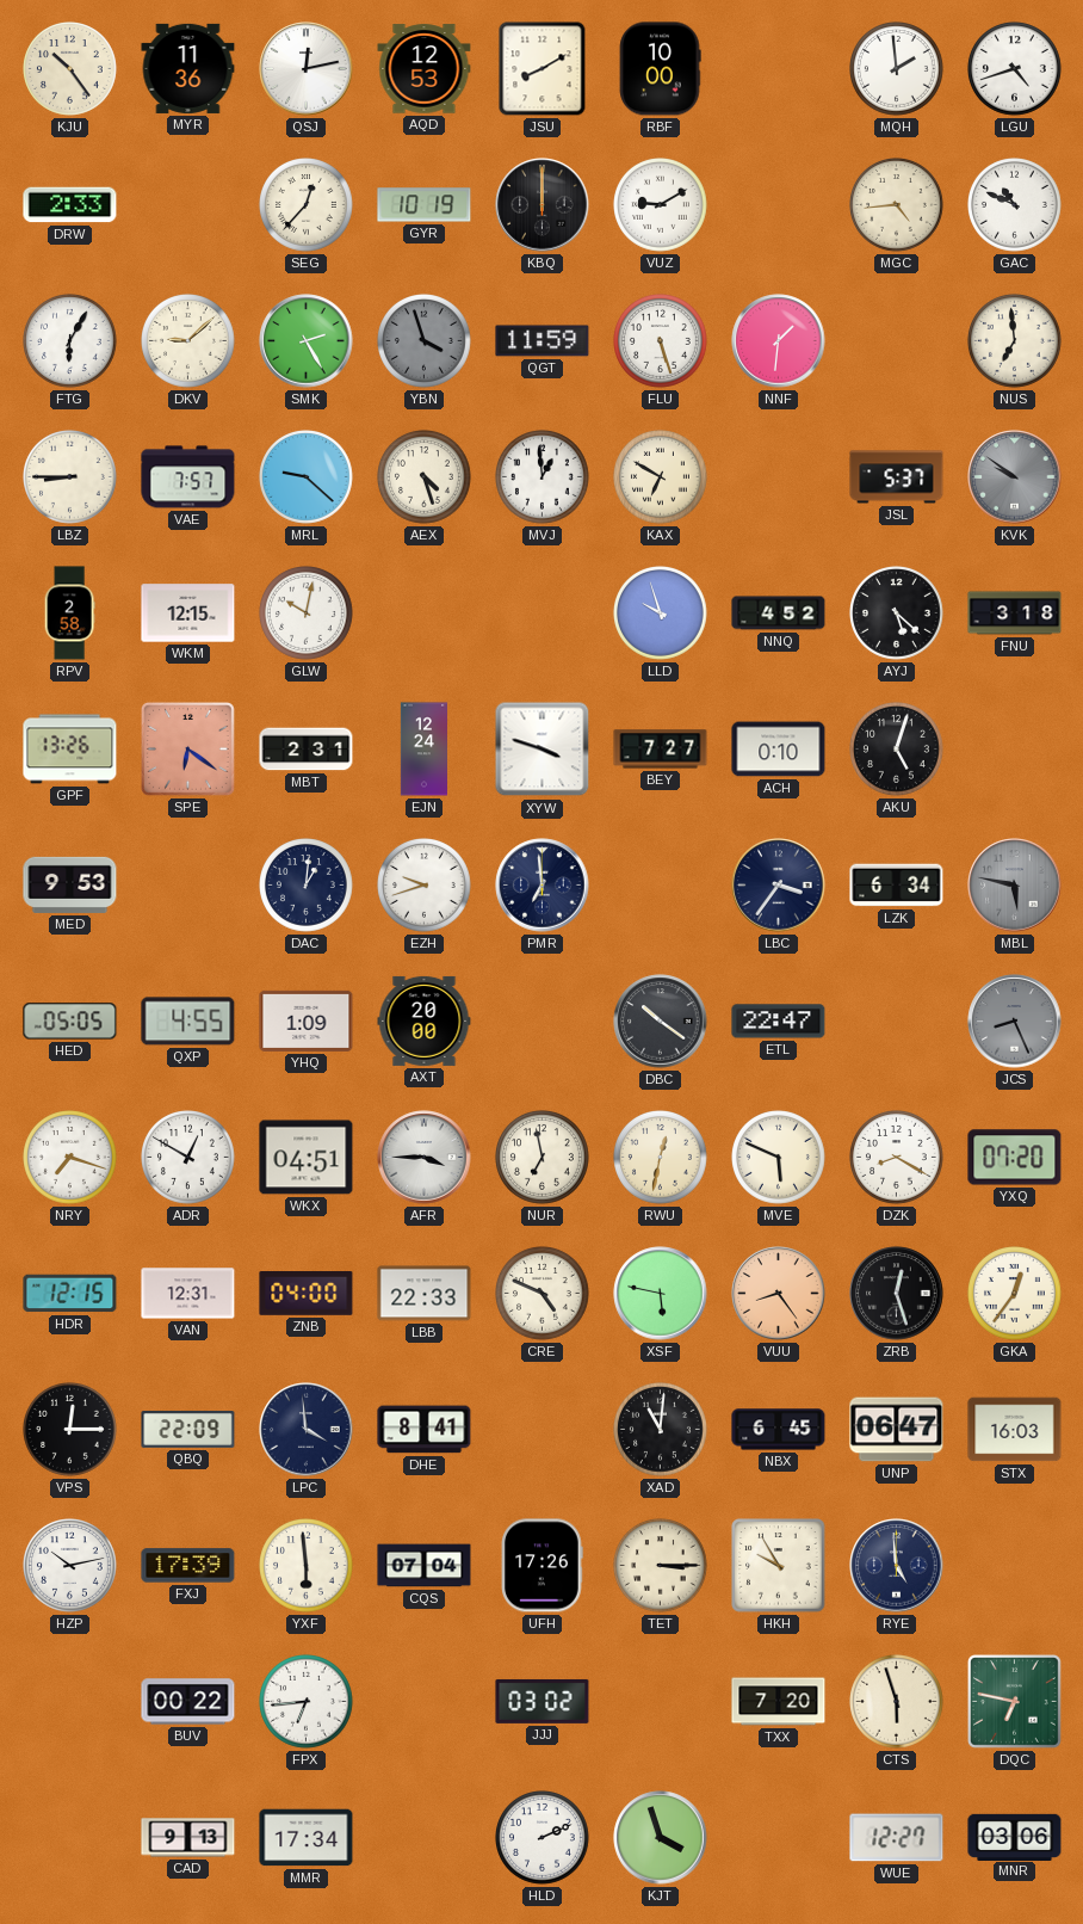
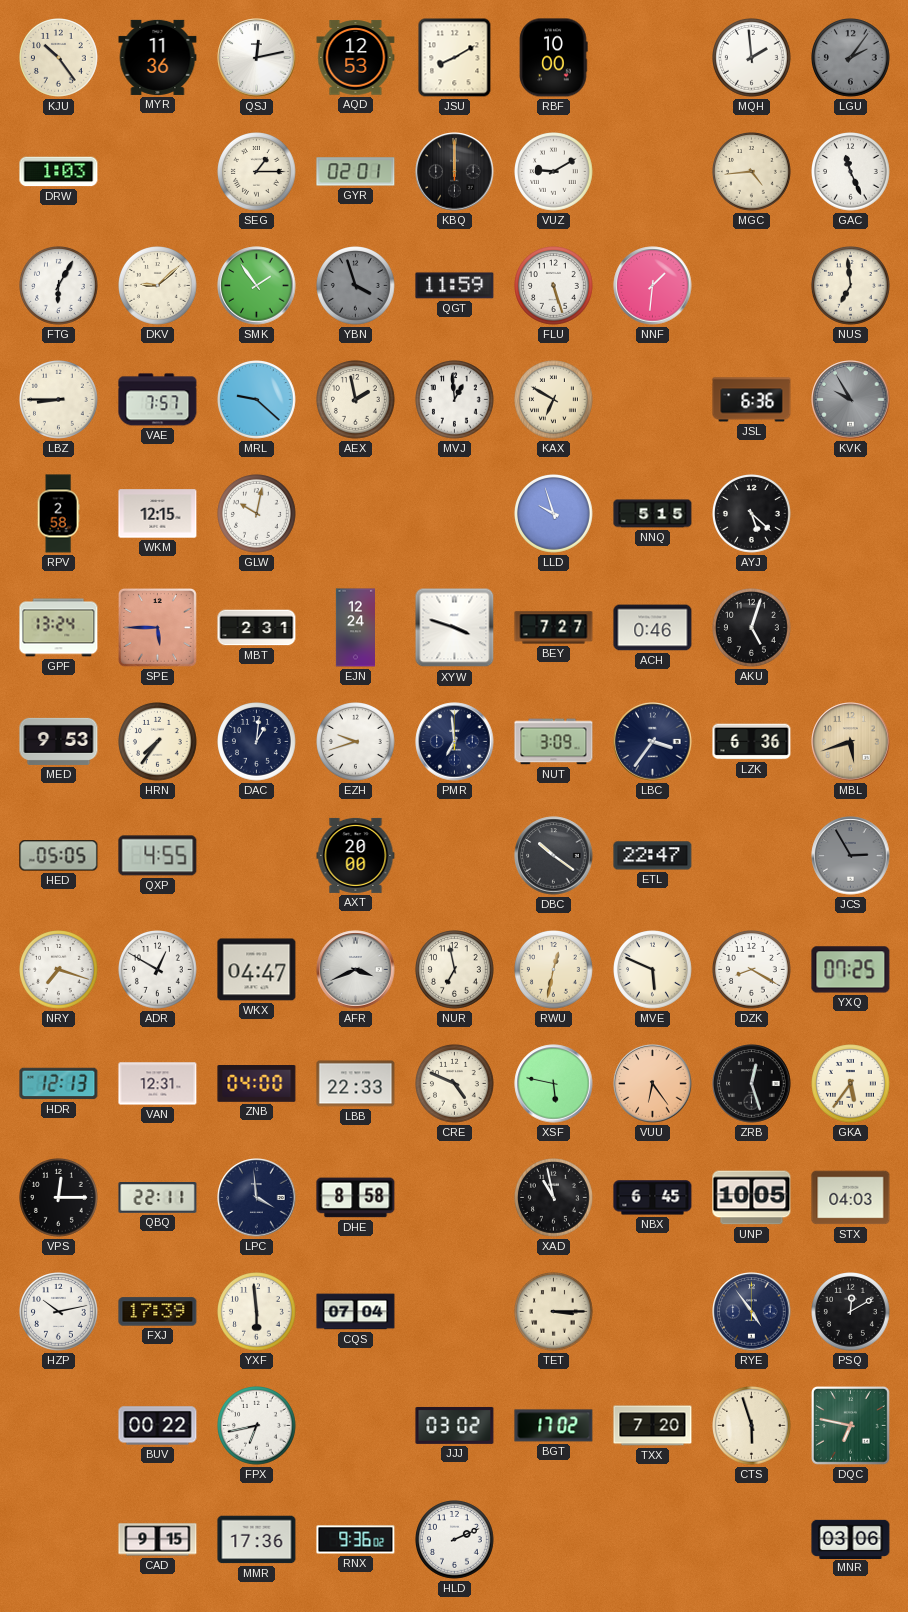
LGU: 4:42 -> 2:06 (851, 58)
LGU dial: white -> grey (851, 58)
DRW: 2:33 -> 1:03 (59, 172)
SEG: 12:37 -> 1:15 (257, 172)
GYR: 10:19 -> 02:01 (356, 172)
GAC: 10:49 -> 11:26 (851, 172)
SMK: 2:25 -> 1:54 (257, 286)
AEX: 4:27 -> 1:58 (356, 400)
JSL: 5:37 -> 6:36 (752, 400)
KVK: 9:51 -> 9:55 (851, 400)
NNQ: 4:52 -> 5:15 (653, 514)
FNU: 3:18 -> none (1015, 613)
GPF: 13:26 -> 13:24 (59, 628)
SPE: 6:21 -> 5:45 (158, 628)
ACH: 0:10 -> 0:46 (653, 628)
HRN: none -> 7:36 (158, 742)
NUT: none -> 3:09 (554, 742)
LZK: 6:34 -> 6:36 (752, 742)
MBL: 5:47 -> 5:42 (851, 742)
MBL dial: grey -> champagne (851, 742)
YHQ: 1:09 -> none (307, 1020)
JCS: 8:26 -> 2:55 (851, 856)
WKX: 04:51 -> 04:47 (257, 970)
AFR: 3:45 -> 3:41 (356, 970)
YXQ: 07:20 -> 07:25 (851, 970)
HDR: 12:15 -> 12:13 (59, 1084)
VUU: 8:24 -> 6:24 (653, 1084)
GKA: 12:36 -> 5:36 (851, 1084)
QBQ: 22:09 -> 22:11 (158, 1198)
DHE: 8:41 -> 8:58 (356, 1198)
XAD: 11:01 -> 10:58 (554, 1198)
UNP: 06:47 -> 10:05 (752, 1198)
STX: 16:03 -> 04:03 (851, 1198)
UFH: 17:26 -> none (543, 1566)
HKH: 9:55 -> none (779, 1566)
RYE: 4:59 -> 4:54 (752, 1312)
PSQ: none -> 12:10 (851, 1312)
FPX: 6:44 -> 6:43 (257, 1426)
BGT: none -> 17:02 (554, 1426)
CAD: 9:13 -> 9:15 (158, 1540)
MMR: 17:34 -> 17:36 (257, 1540)
RNX: none -> 9:36 (356, 1540)
KJT: 3:57 -> none (661, 1838)
WUE: 12:27 -> none (897, 1838)
